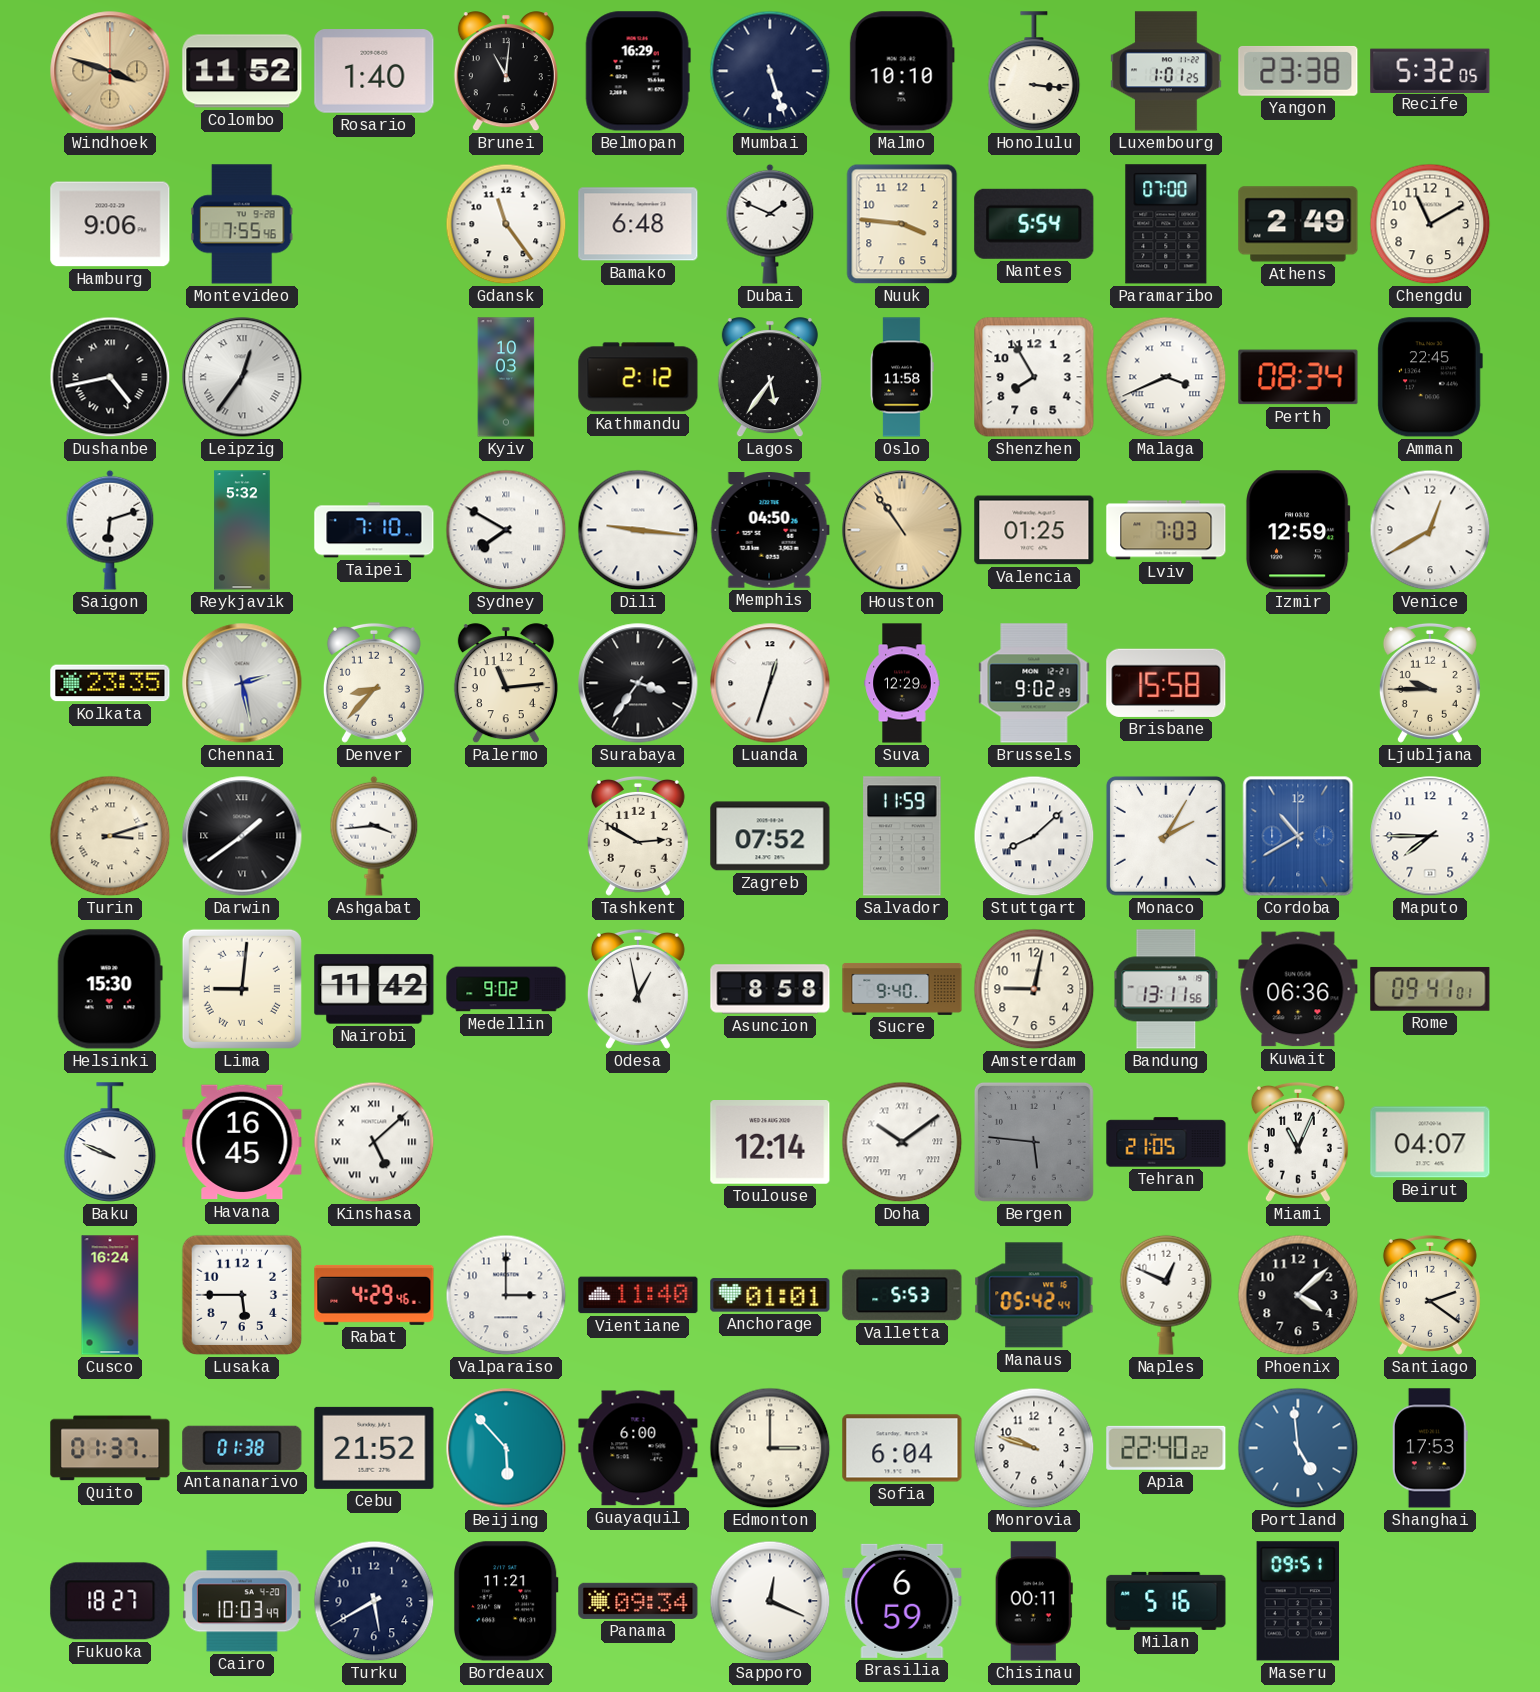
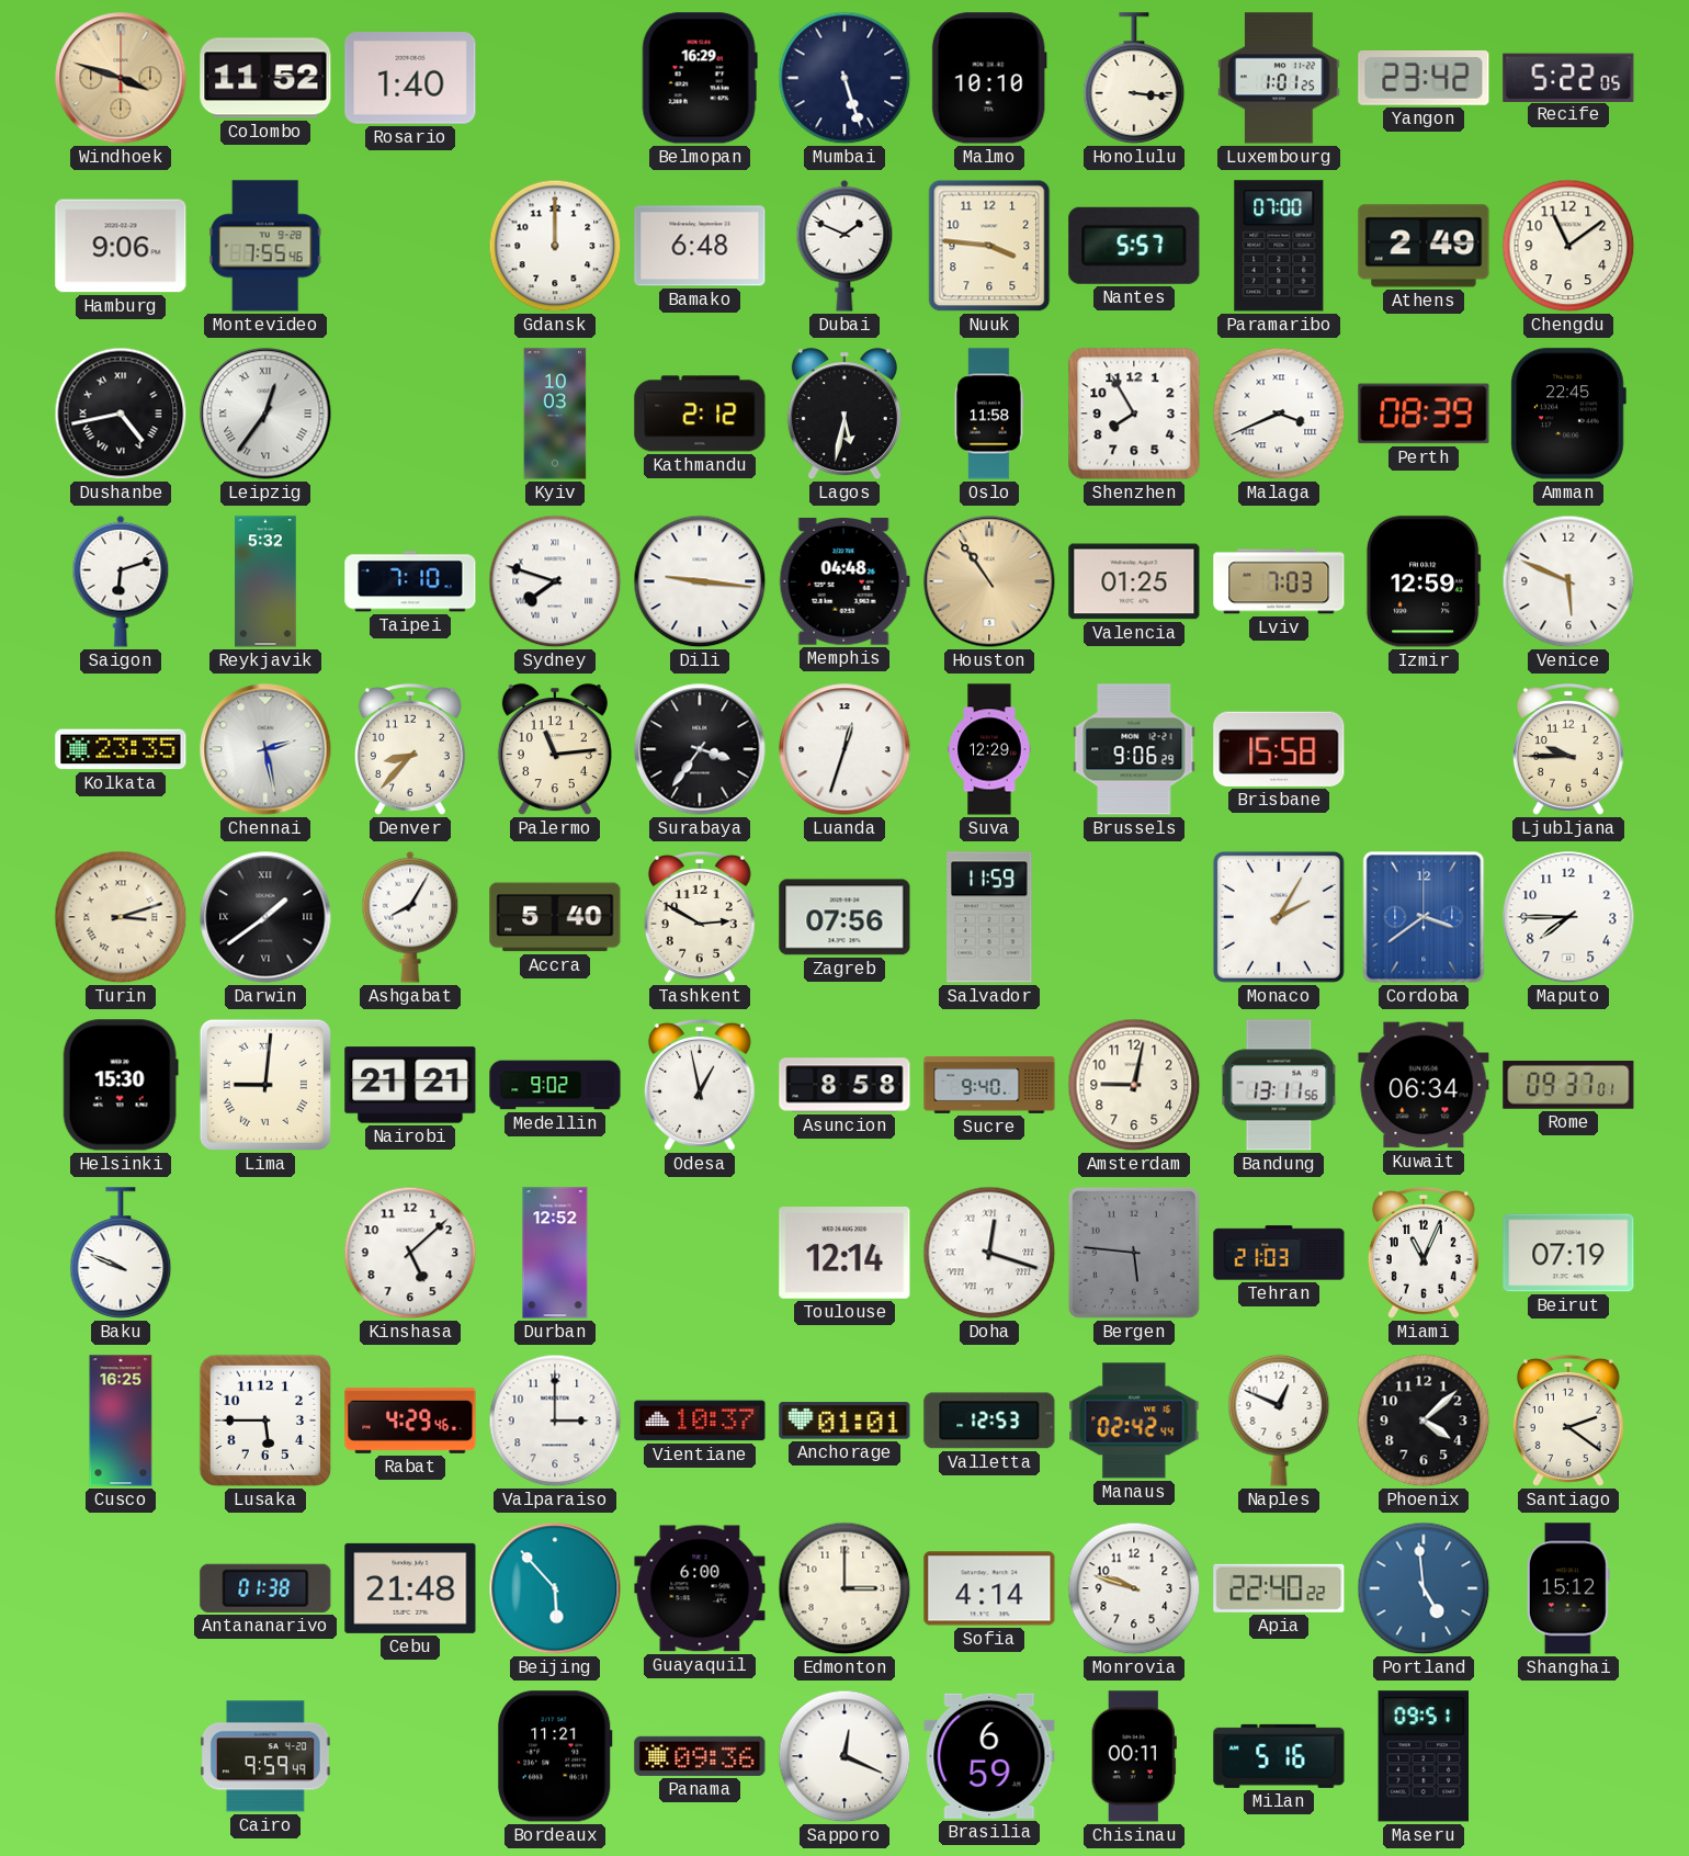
Brunei: 11:01 -> none (506, 72)
Yangon: 23:38 -> 23:42 (1424, 78)
Recife: 5:32 -> 5:22 (1568, 77)
Gdansk: 11:24 -> 12:00 (555, 246)
Nantes: 5:54 -> 5:57 (1134, 246)
Chengdu: 11:10 -> 11:09 (1568, 246)
Lagos: 5:36 -> 5:32 (844, 415)
Perth: 08:34 -> 08:39 (1424, 414)
Sydney: 7:50 -> 7:48 (555, 581)
Memphis: 04:50 -> 04:48 (844, 582)
Venice: 12:40 -> 5:49 (1568, 581)
Brussels: 9:02 -> 9:06 (1134, 749)
Ashgabat: 3:44 -> 8:05 (410, 917)
Accra: none -> 5:40 (555, 917)
Zagreb: 07:52 -> 07:56 (844, 917)
Stuttgart: 8:08 -> none (1034, 836)
Cordoba: 10:40 -> 3:39 (1424, 917)
Nairobi: 11:42 -> 21:21 (410, 1085)
Kuwait: 06:36 -> 06:34 (1424, 1085)
Rome: 09:41 -> 09:37 (1568, 1085)
Havana: 16:45 -> none (242, 1142)
Kinshasa numerals: Roman -> Arabic (410, 1253)
Durban: none -> 12:52 (555, 1253)
Doha: 10:09 -> 12:18 (989, 1253)
Tehran: 21:05 -> 21:03 (1279, 1253)
Beirut: 04:07 -> 07:19 (1568, 1253)
Cusco: 16:24 -> 16:25 (121, 1421)
Vientiane: 11:40 -> 10:37 (700, 1421)
Valletta: 5:53 -> 12:53 (989, 1421)
Manaus: 05:42 -> 02:42 (1134, 1421)
Quito: 01:37 -> none (110, 1448)
Cebu: 21:52 -> 21:48 (410, 1588)
Sofia: 6:04 -> 4:14 (989, 1588)
Shanghai: 17:53 -> 15:12 (1568, 1588)
Fukuoka: 18:27 -> none (110, 1601)
Cairo: 10:03 -> 9:59 (265, 1756)
Turku: 5:40 -> none (374, 1601)
Panama: 09:34 -> 09:36 (700, 1756)
